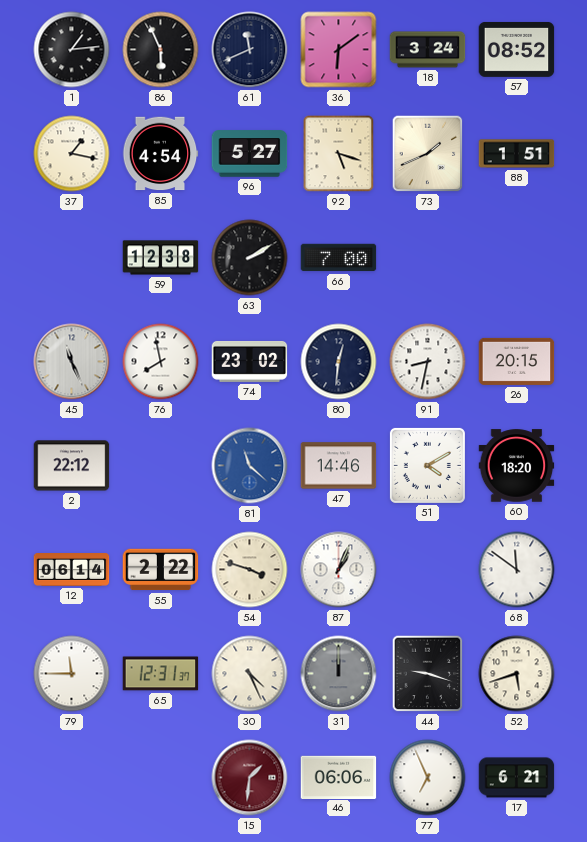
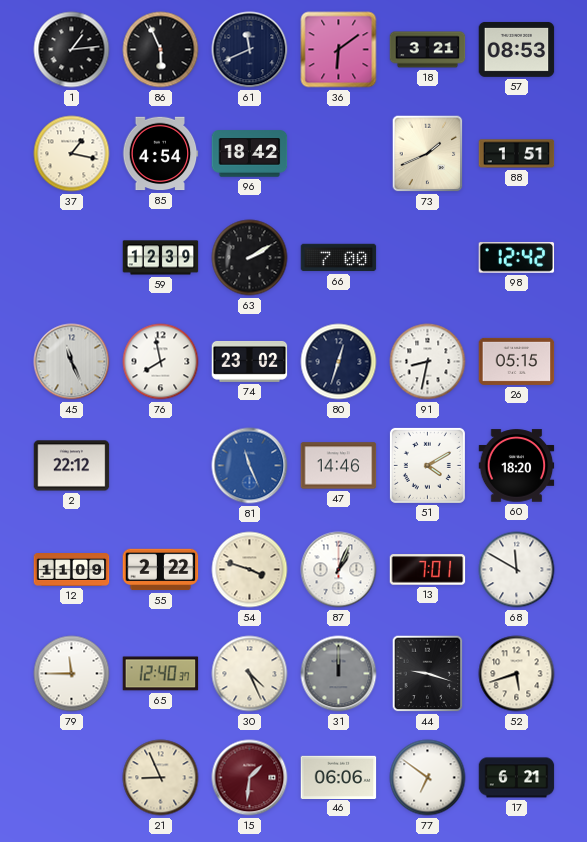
18: 3:24 -> 3:21 (428, 50)
57: 08:52 -> 08:53 (517, 49)
96: 5:27 -> 18:42 (250, 154)
92: 5:18 -> none (339, 154)
59: 12:38 -> 12:39 (161, 258)
98: none -> 12:42 (517, 258)
80: 12:31 -> 12:33 (339, 362)
26: 20:15 -> 05:15 (517, 361)
81: 11:22 -> 11:26 (250, 466)
12: 06:14 -> 11:09 (72, 570)
13: none -> 7:01 (428, 570)
68: 11:51 -> 11:50 (517, 570)
65: 12:31 -> 12:40 (161, 674)
21: none -> 8:56 (161, 778)
77: 6:56 -> 6:51 (428, 778)
